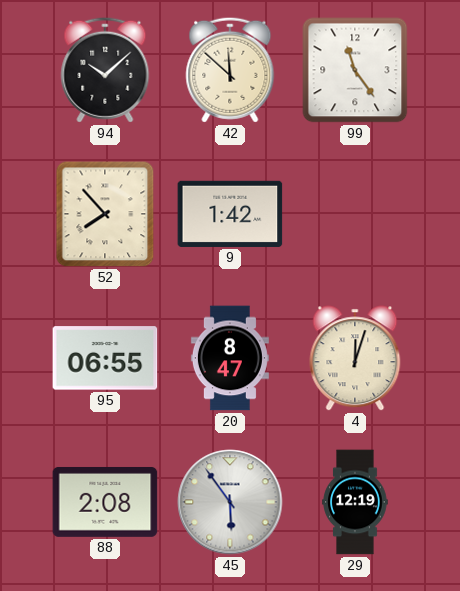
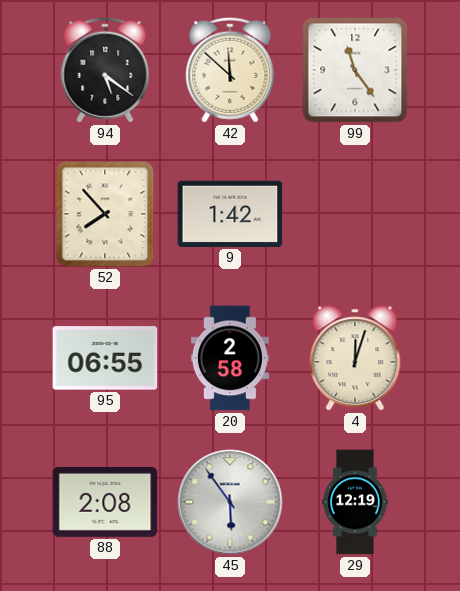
94: 10:08 -> 5:21 (105, 70)
20: 8:47 -> 2:58 (230, 358)
